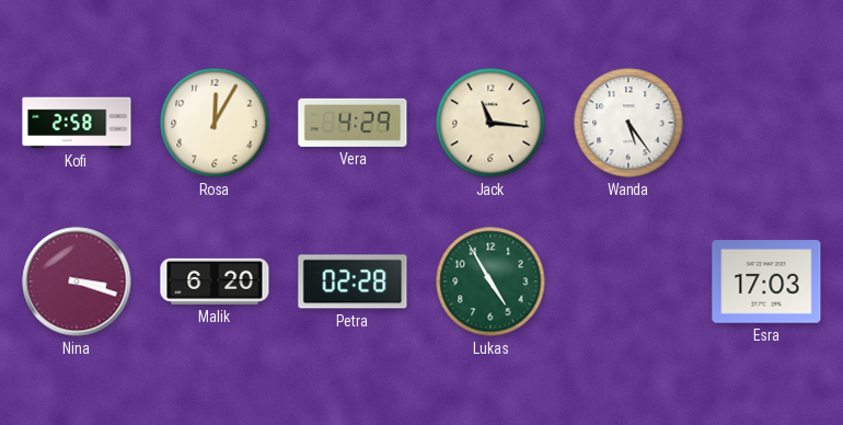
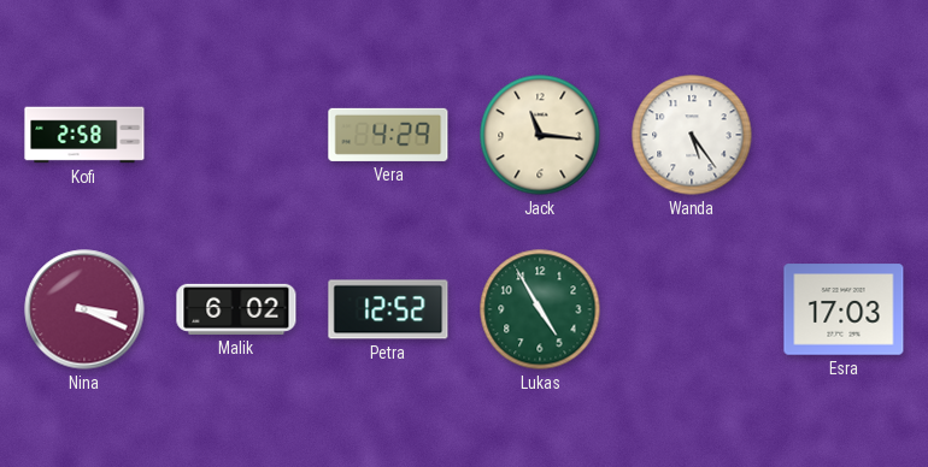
Rosa: 12:05 -> none (215, 123)
Nina: 3:18 -> 3:19 (84, 309)
Malik: 6:20 -> 6:02 (236, 309)
Petra: 02:28 -> 12:52 (388, 309)
